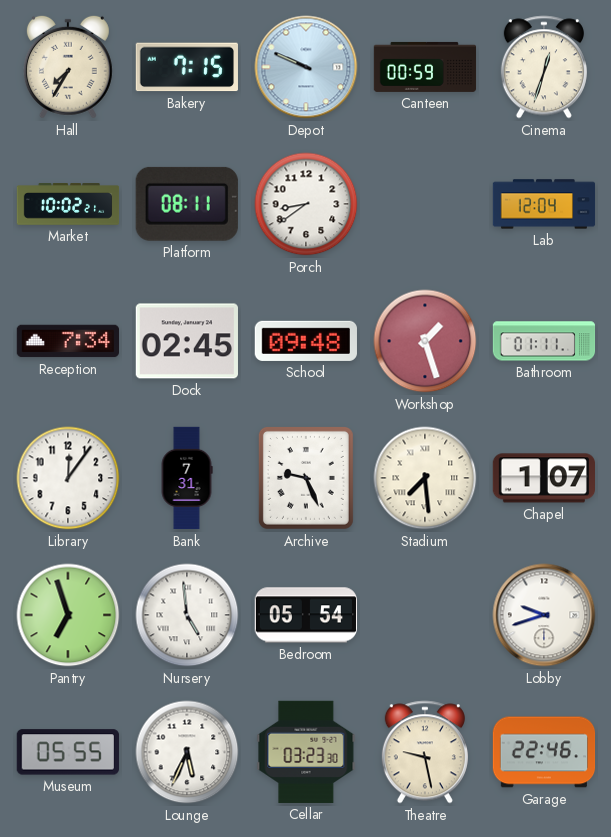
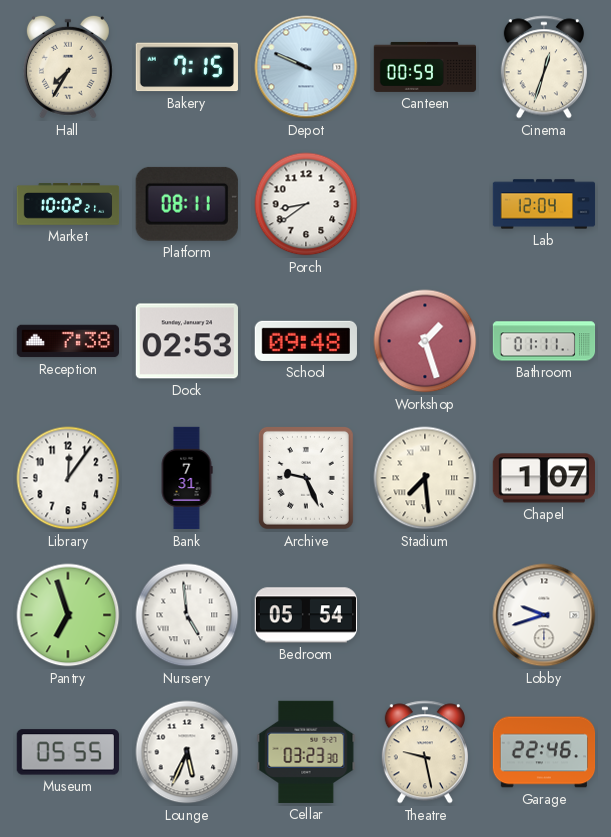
Reception: 7:34 -> 7:38 (67, 341)
Dock: 02:45 -> 02:53 (187, 341)
